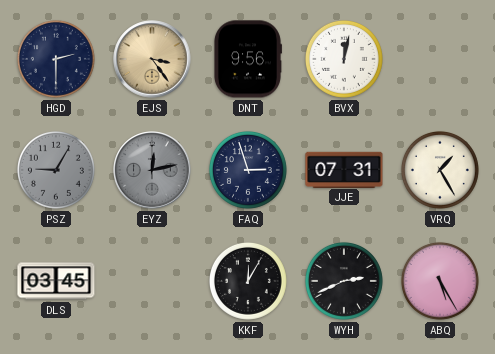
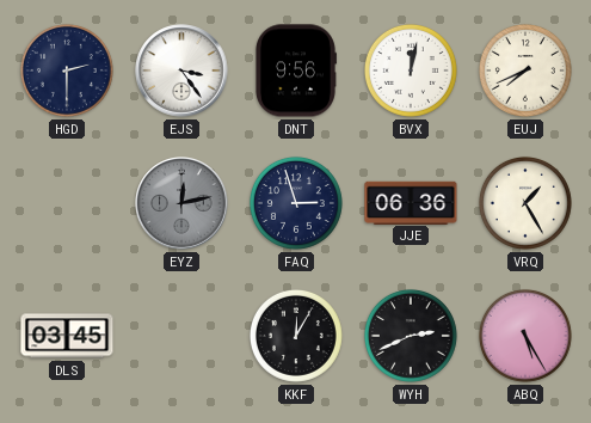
EJS dial: champagne -> white (181, 70)
EUJ: none -> 7:41 (525, 70)
PSZ: 9:05 -> none (56, 170)
JJE: 07:31 -> 06:36 (411, 202)
